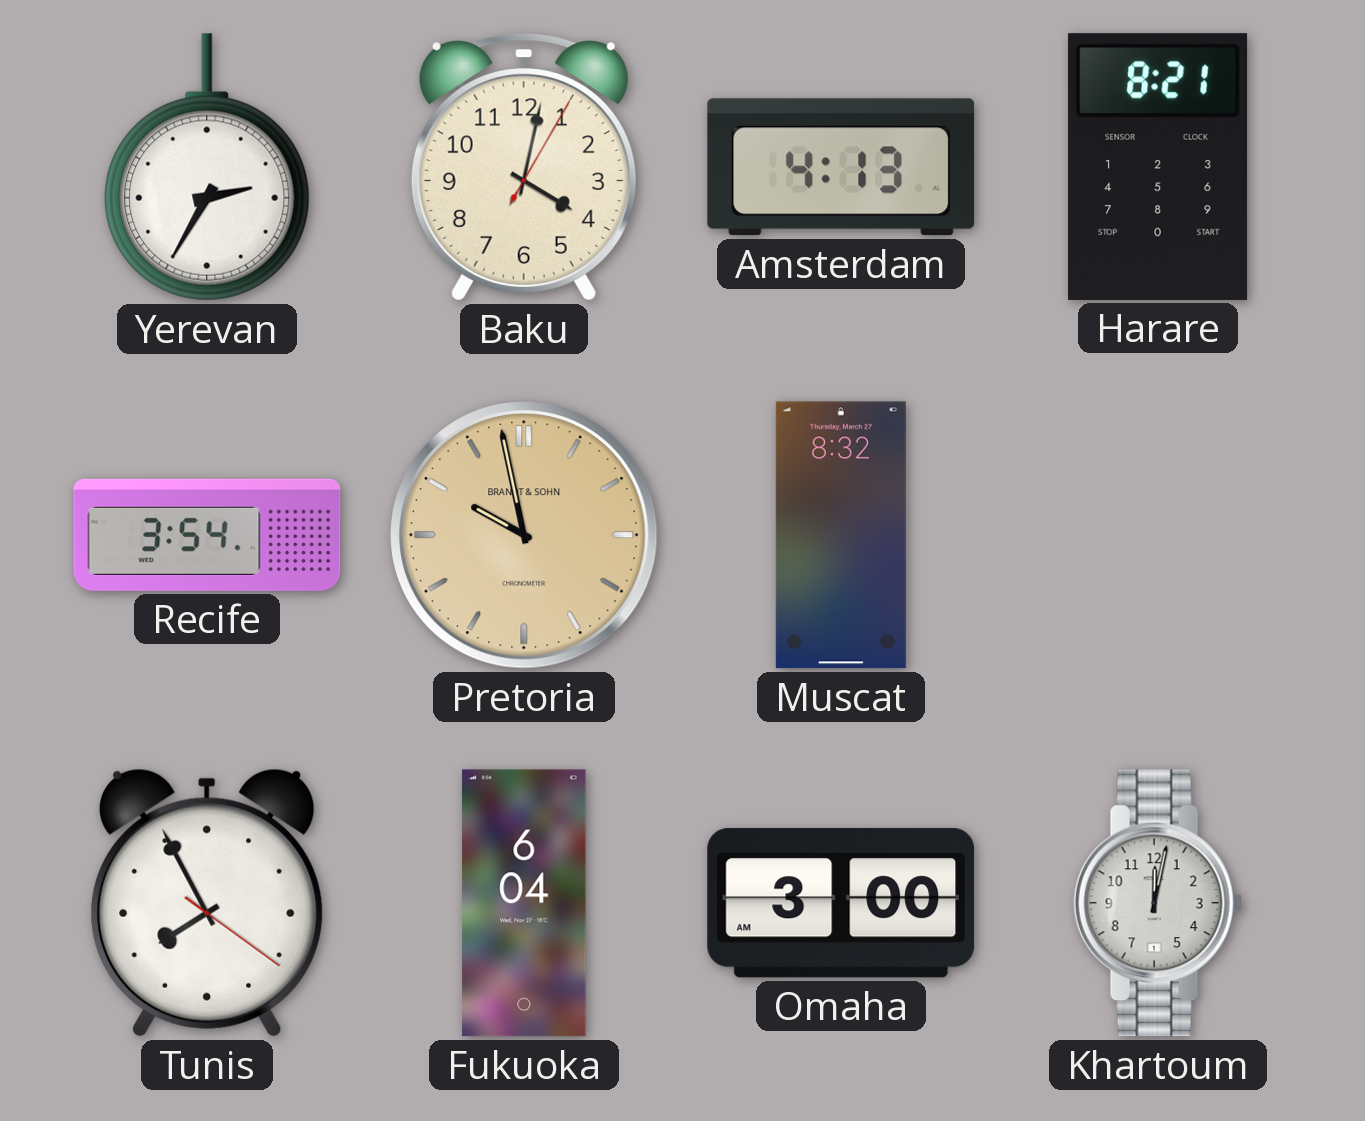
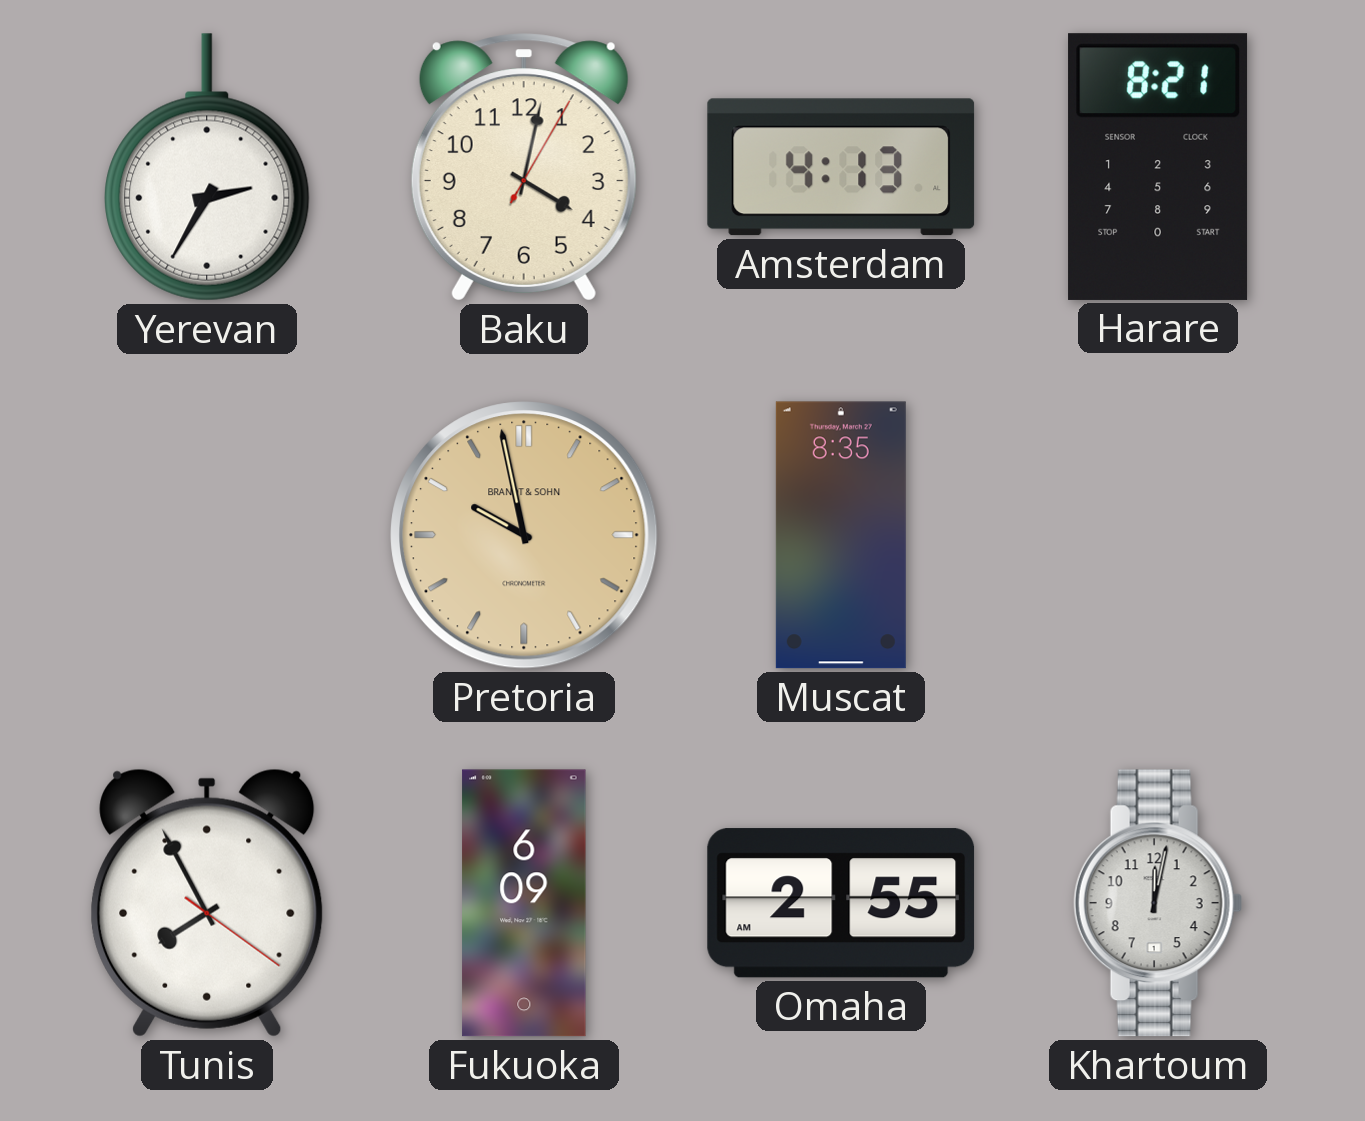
Recife: 3:54 -> none (207, 535)
Muscat: 8:32 -> 8:35 (841, 535)
Fukuoka: 6:04 -> 6:09 (524, 903)
Omaha: 3:00 -> 2:55 (841, 903)
